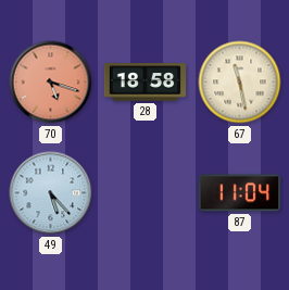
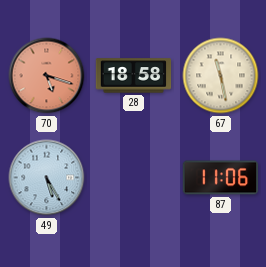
49: 5:23 -> 5:25 (47, 178)
87: 11:04 -> 11:06 (221, 178)
